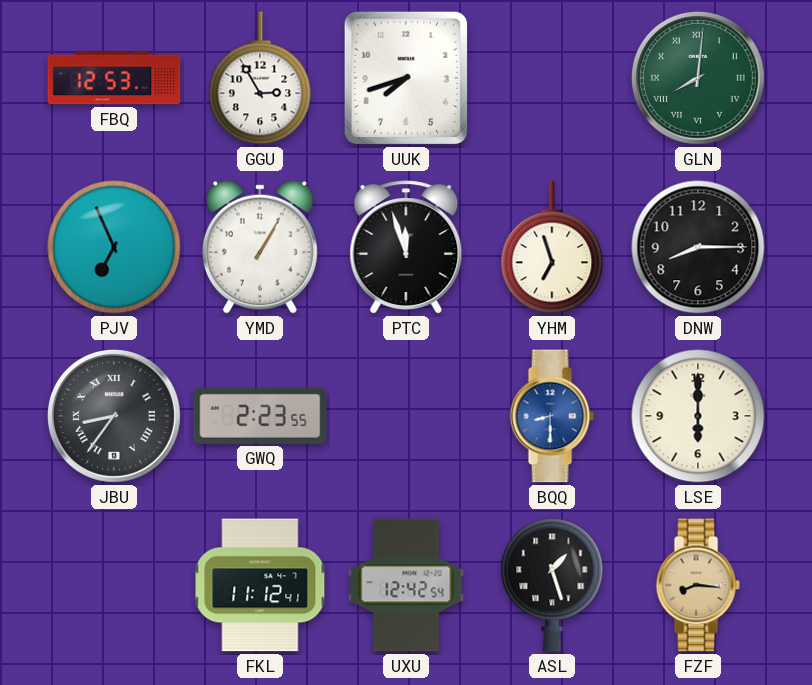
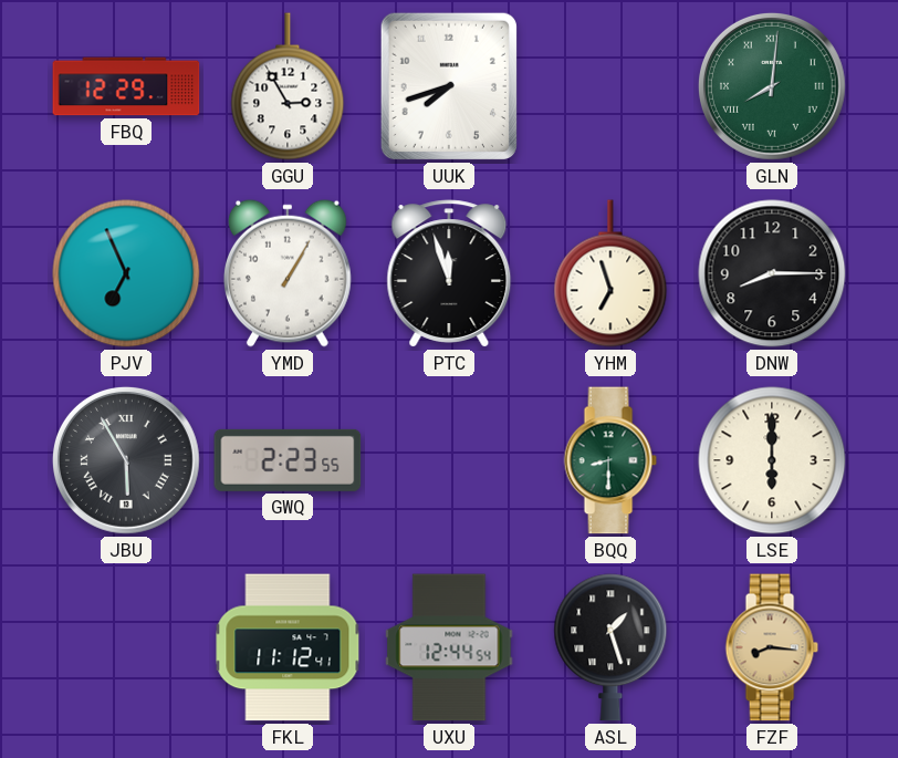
FBQ: 12:53 -> 12:29 (126, 86)
JBU: 8:36 -> 5:55 (126, 460)
BQQ dial: blue -> green (610, 460)
UXU: 12:42 -> 12:44 (449, 647)
